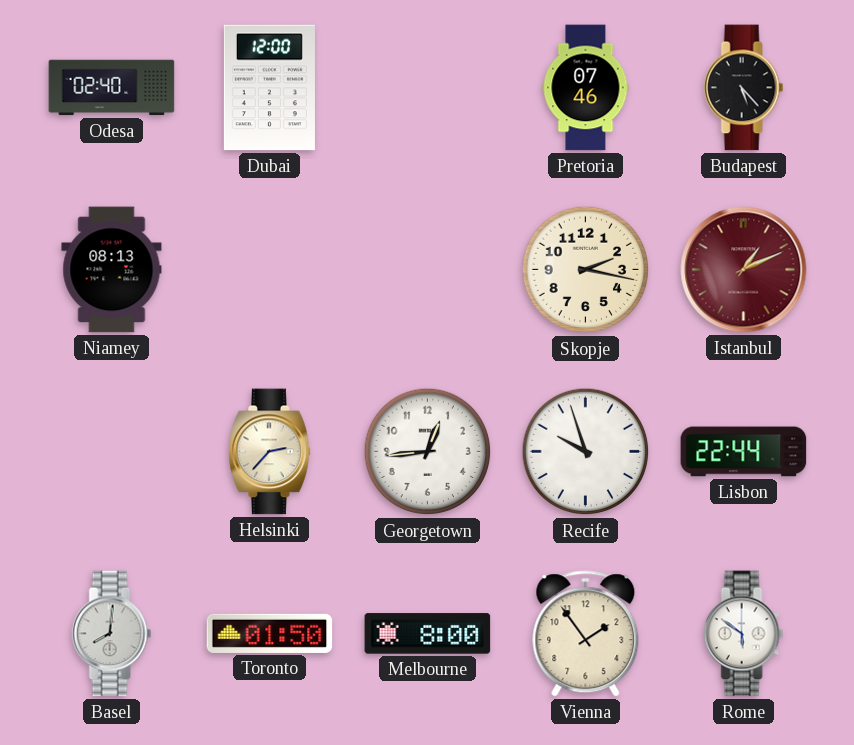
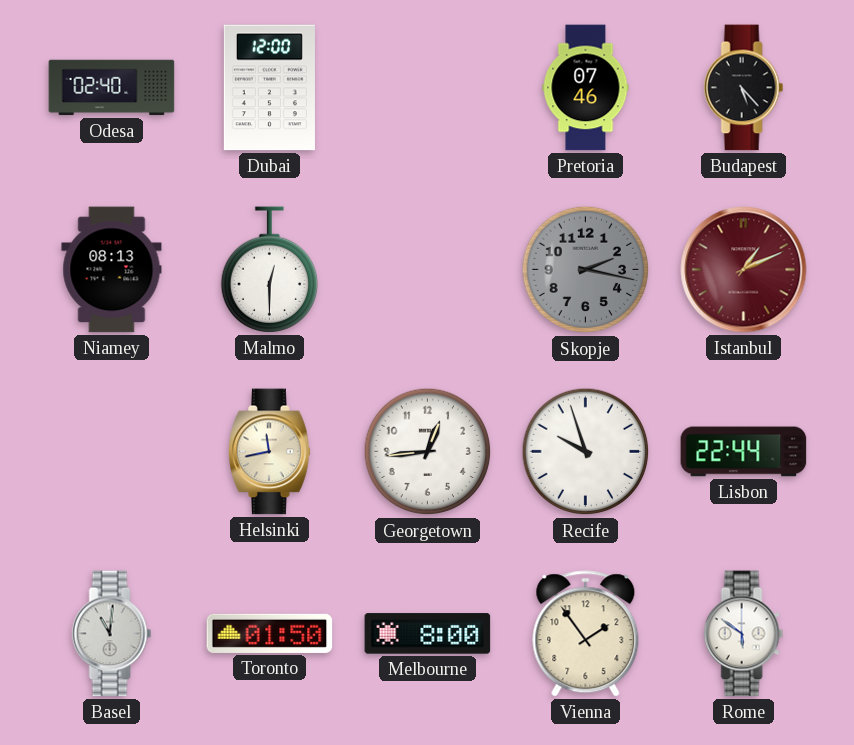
Malmo: none -> 12:30 (269, 270)
Skopje dial: cream -> grey (586, 270)
Helsinki: 2:37 -> 11:43 (270, 452)
Basel: 8:01 -> 11:01 (112, 634)
